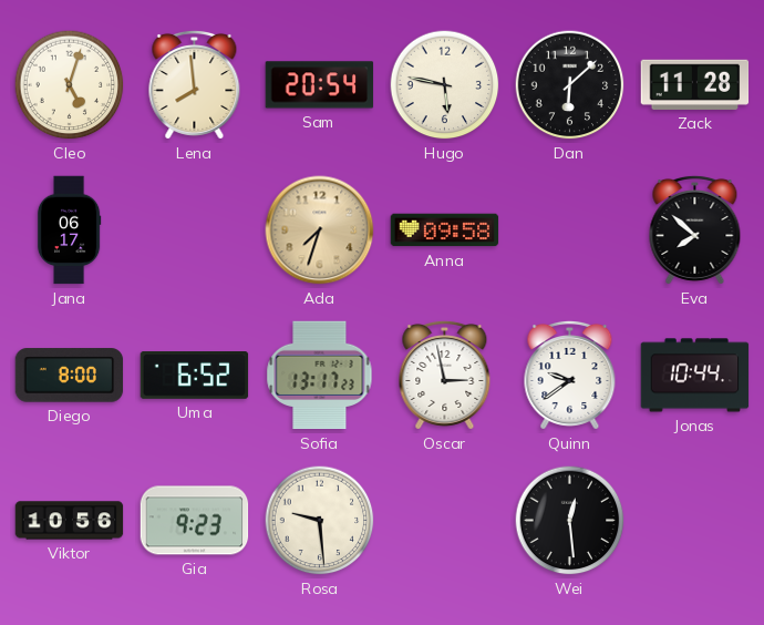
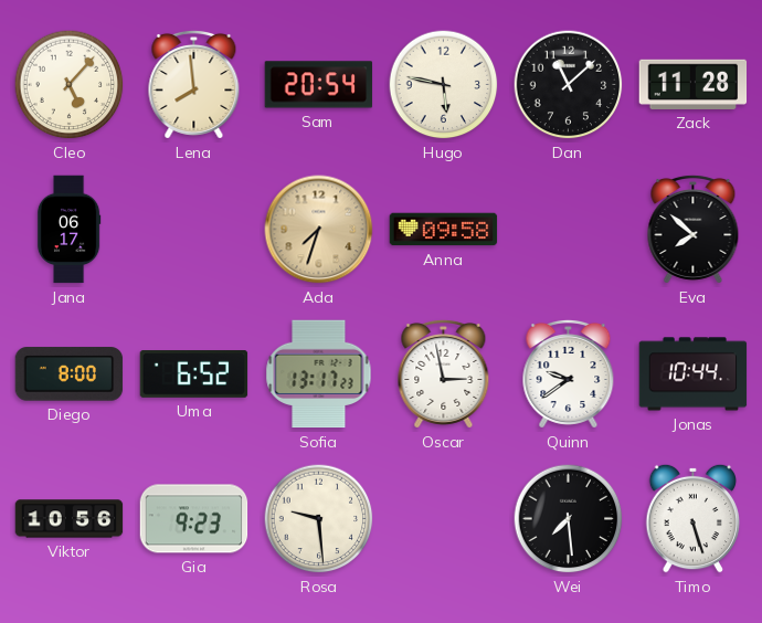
Cleo: 5:03 -> 5:07 (70, 85)
Dan: 6:08 -> 11:08 (569, 85)
Wei: 12:29 -> 7:29 (569, 519)
Timo: none -> 5:27 (694, 518)
